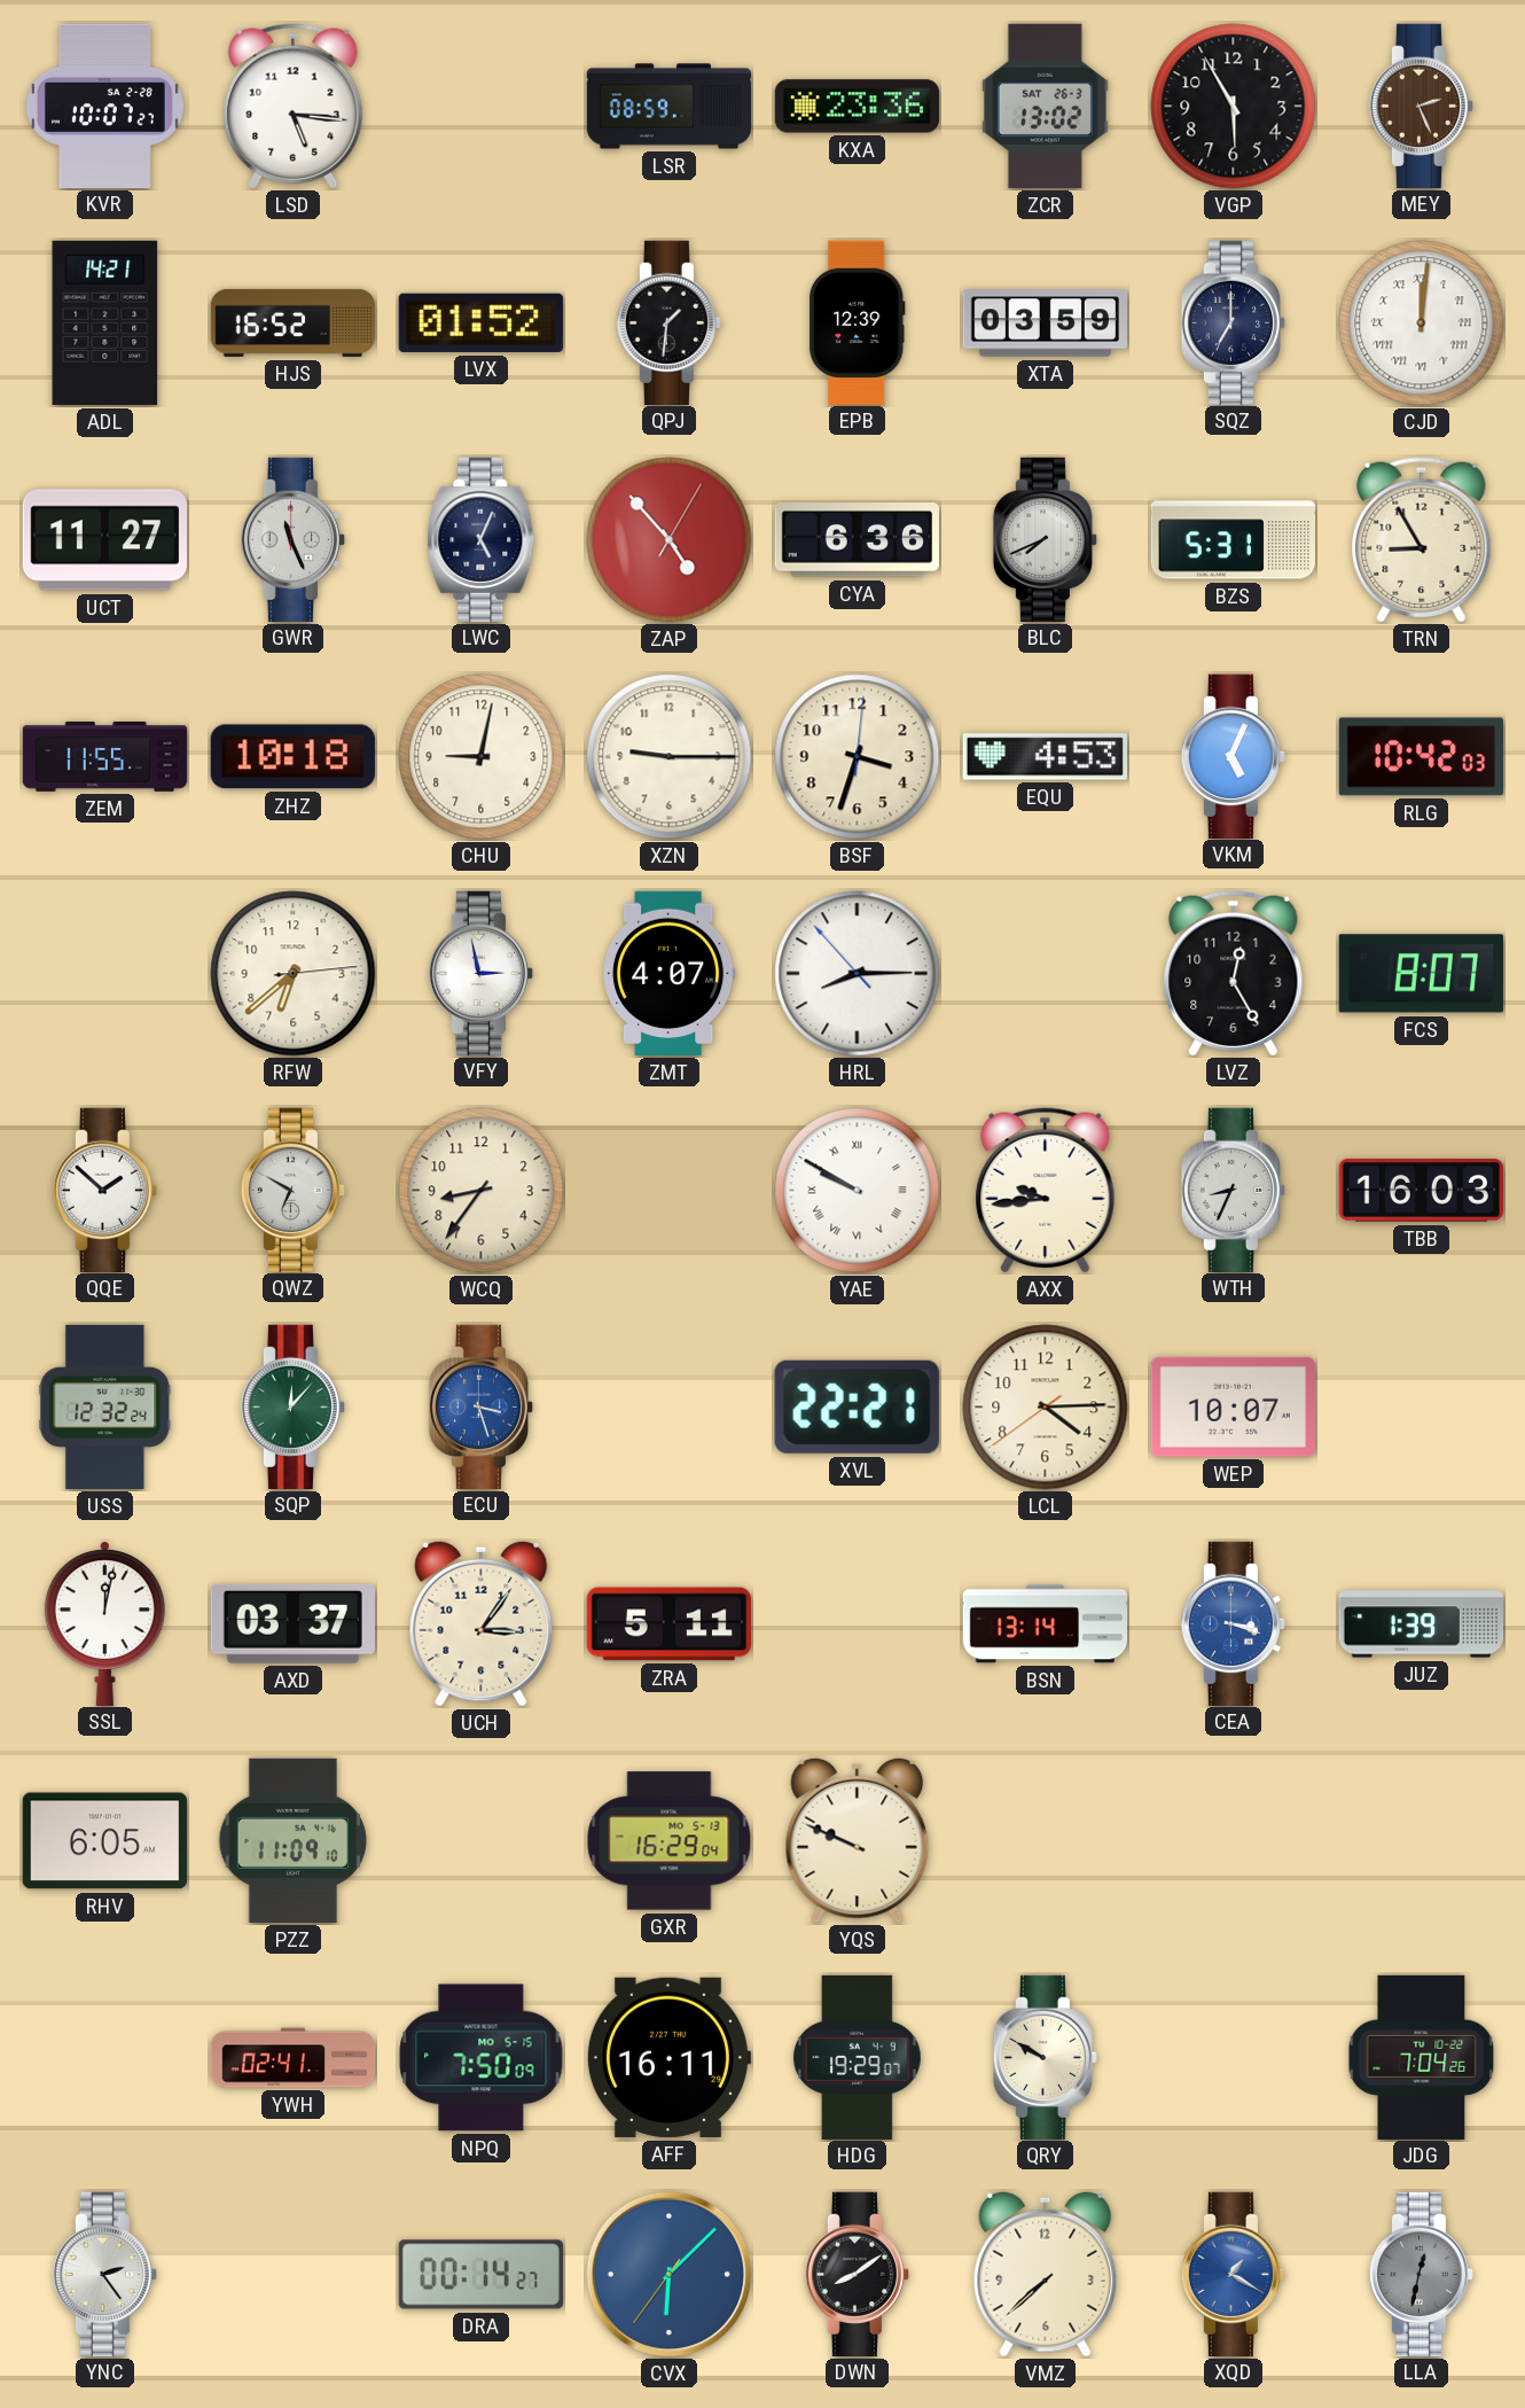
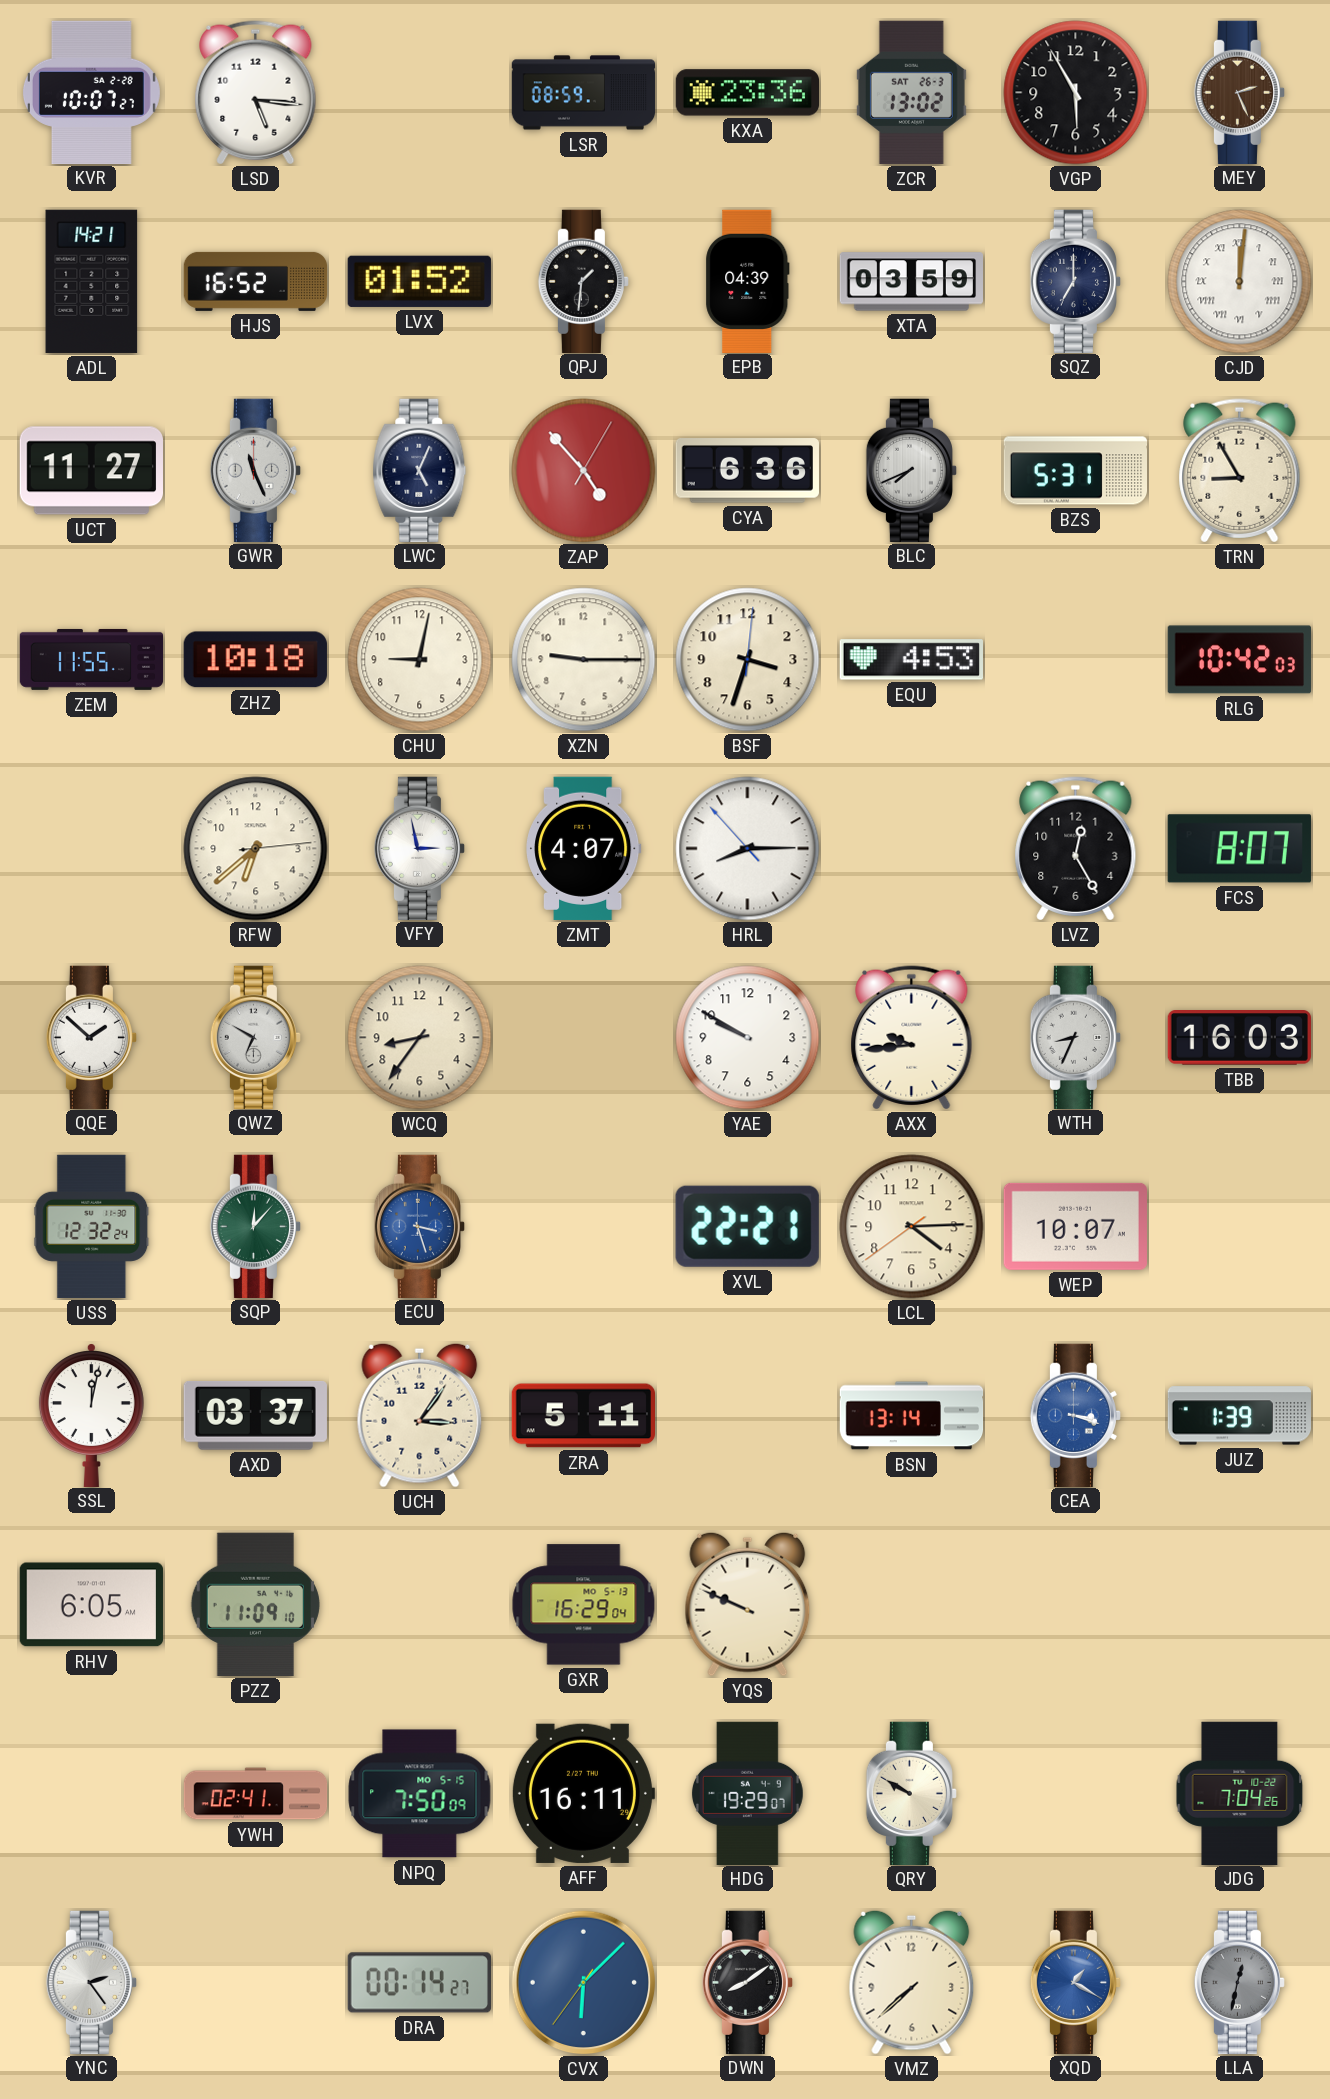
EPB: 12:39 -> 04:39 (748, 281)
VKM: 5:04 -> none (1233, 756)
YAE numerals: Roman -> Arabic (748, 1038)
